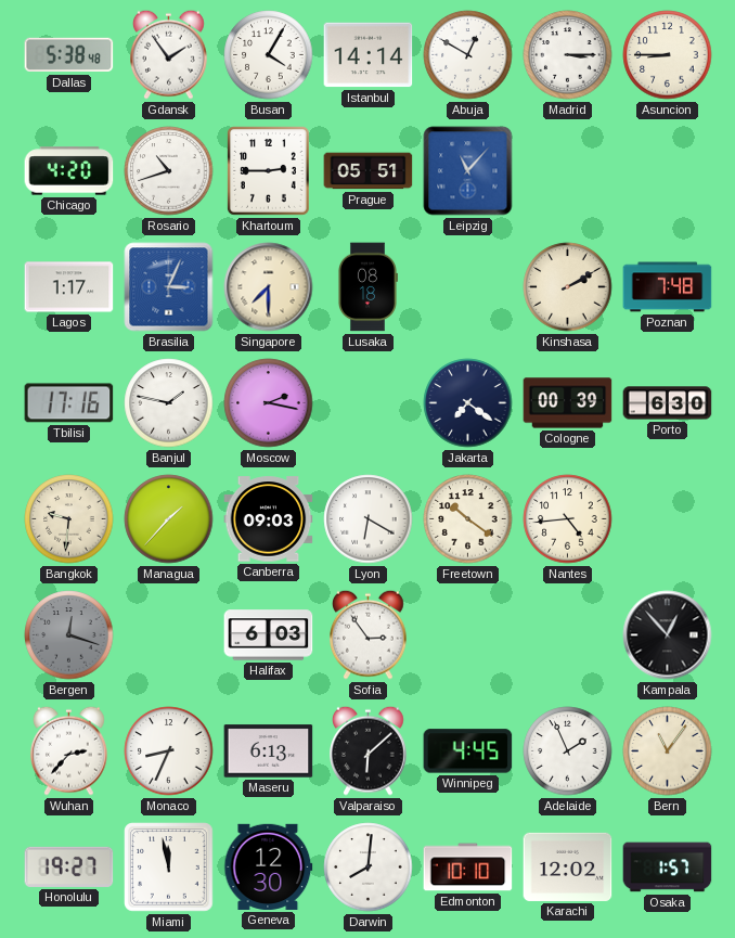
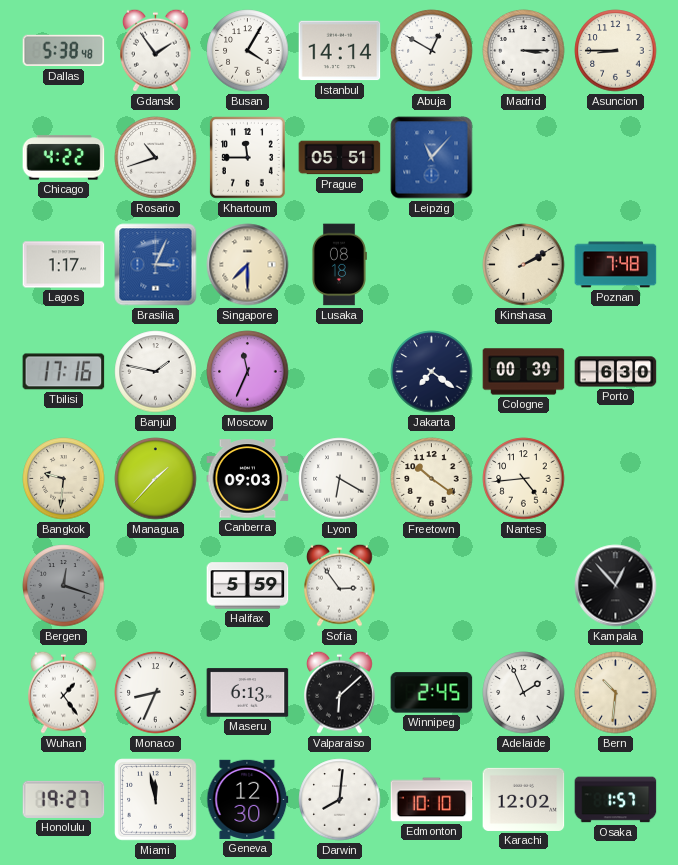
Chicago: 4:20 -> 4:22 (64, 158)
Khartoum: 2:45 -> 11:45 (248, 158)
Moscow: 2:17 -> 11:34 (248, 372)
Halifax: 6:03 -> 5:59 (248, 586)
Wuhan: 2:37 -> 1:24 (64, 692)
Winnipeg: 4:45 -> 2:45 (432, 693)
Bern: 11:06 -> 10:31 (616, 693)
